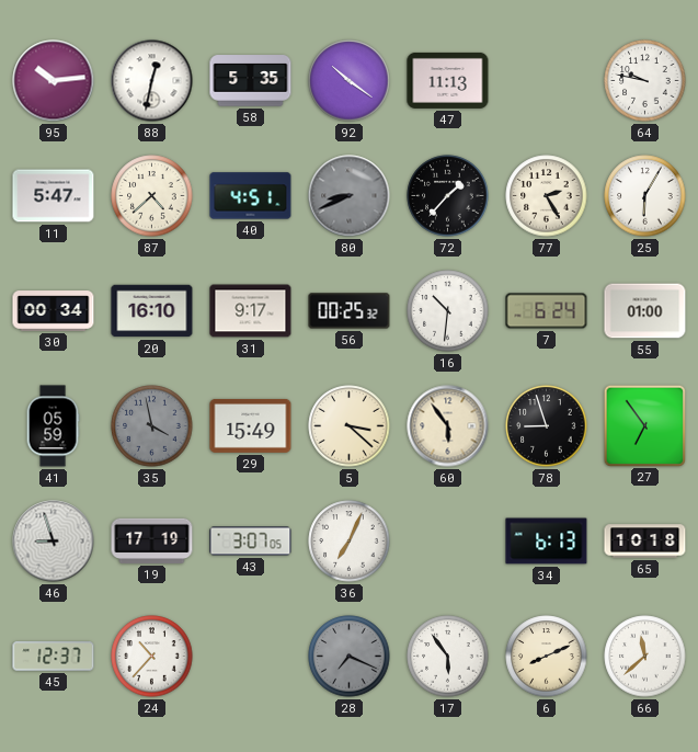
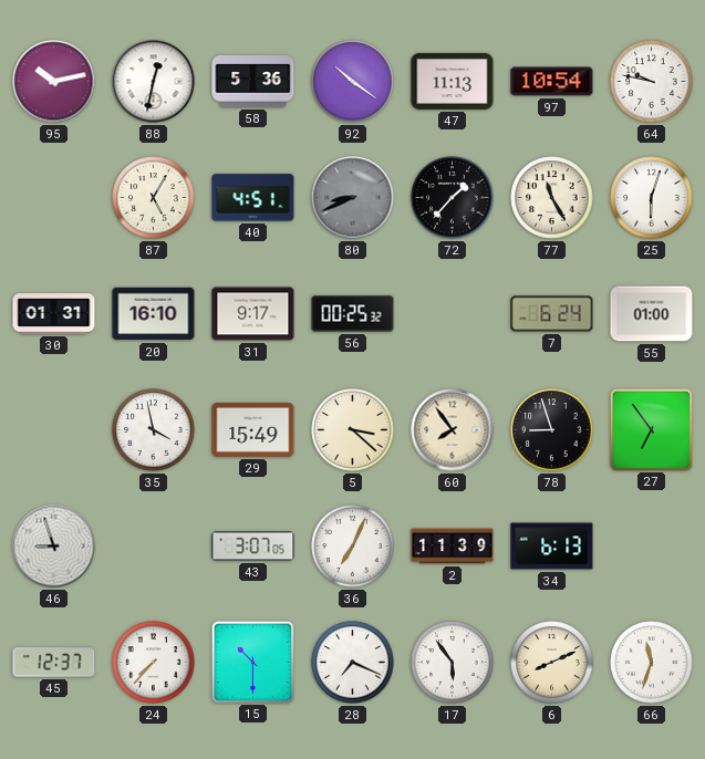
95: 10:14 -> 10:13 (54, 82)
58: 5:35 -> 5:36 (253, 82)
97: none -> 10:54 (552, 82)
11: 5:47 -> none (54, 196)
87: 4:38 -> 5:05 (154, 198)
77: 2:25 -> 11:25 (552, 198)
25: 6:05 -> 6:03 (652, 198)
30: 00:34 -> 01:31 (54, 314)
16: 10:31 -> none (448, 311)
41: 05:59 -> none (53, 426)
35 dial: grey -> white (154, 430)
60: 5:54 -> 7:54 (453, 430)
19: 17:19 -> none (152, 540)
2: none -> 11:39 (453, 547)
65: 10:18 -> none (645, 542)
24: 10:37 -> 7:37 (154, 663)
15: none -> 10:30 (252, 662)
28 dial: grey -> white (353, 663)
66: 11:38 -> 11:33 (652, 663)
